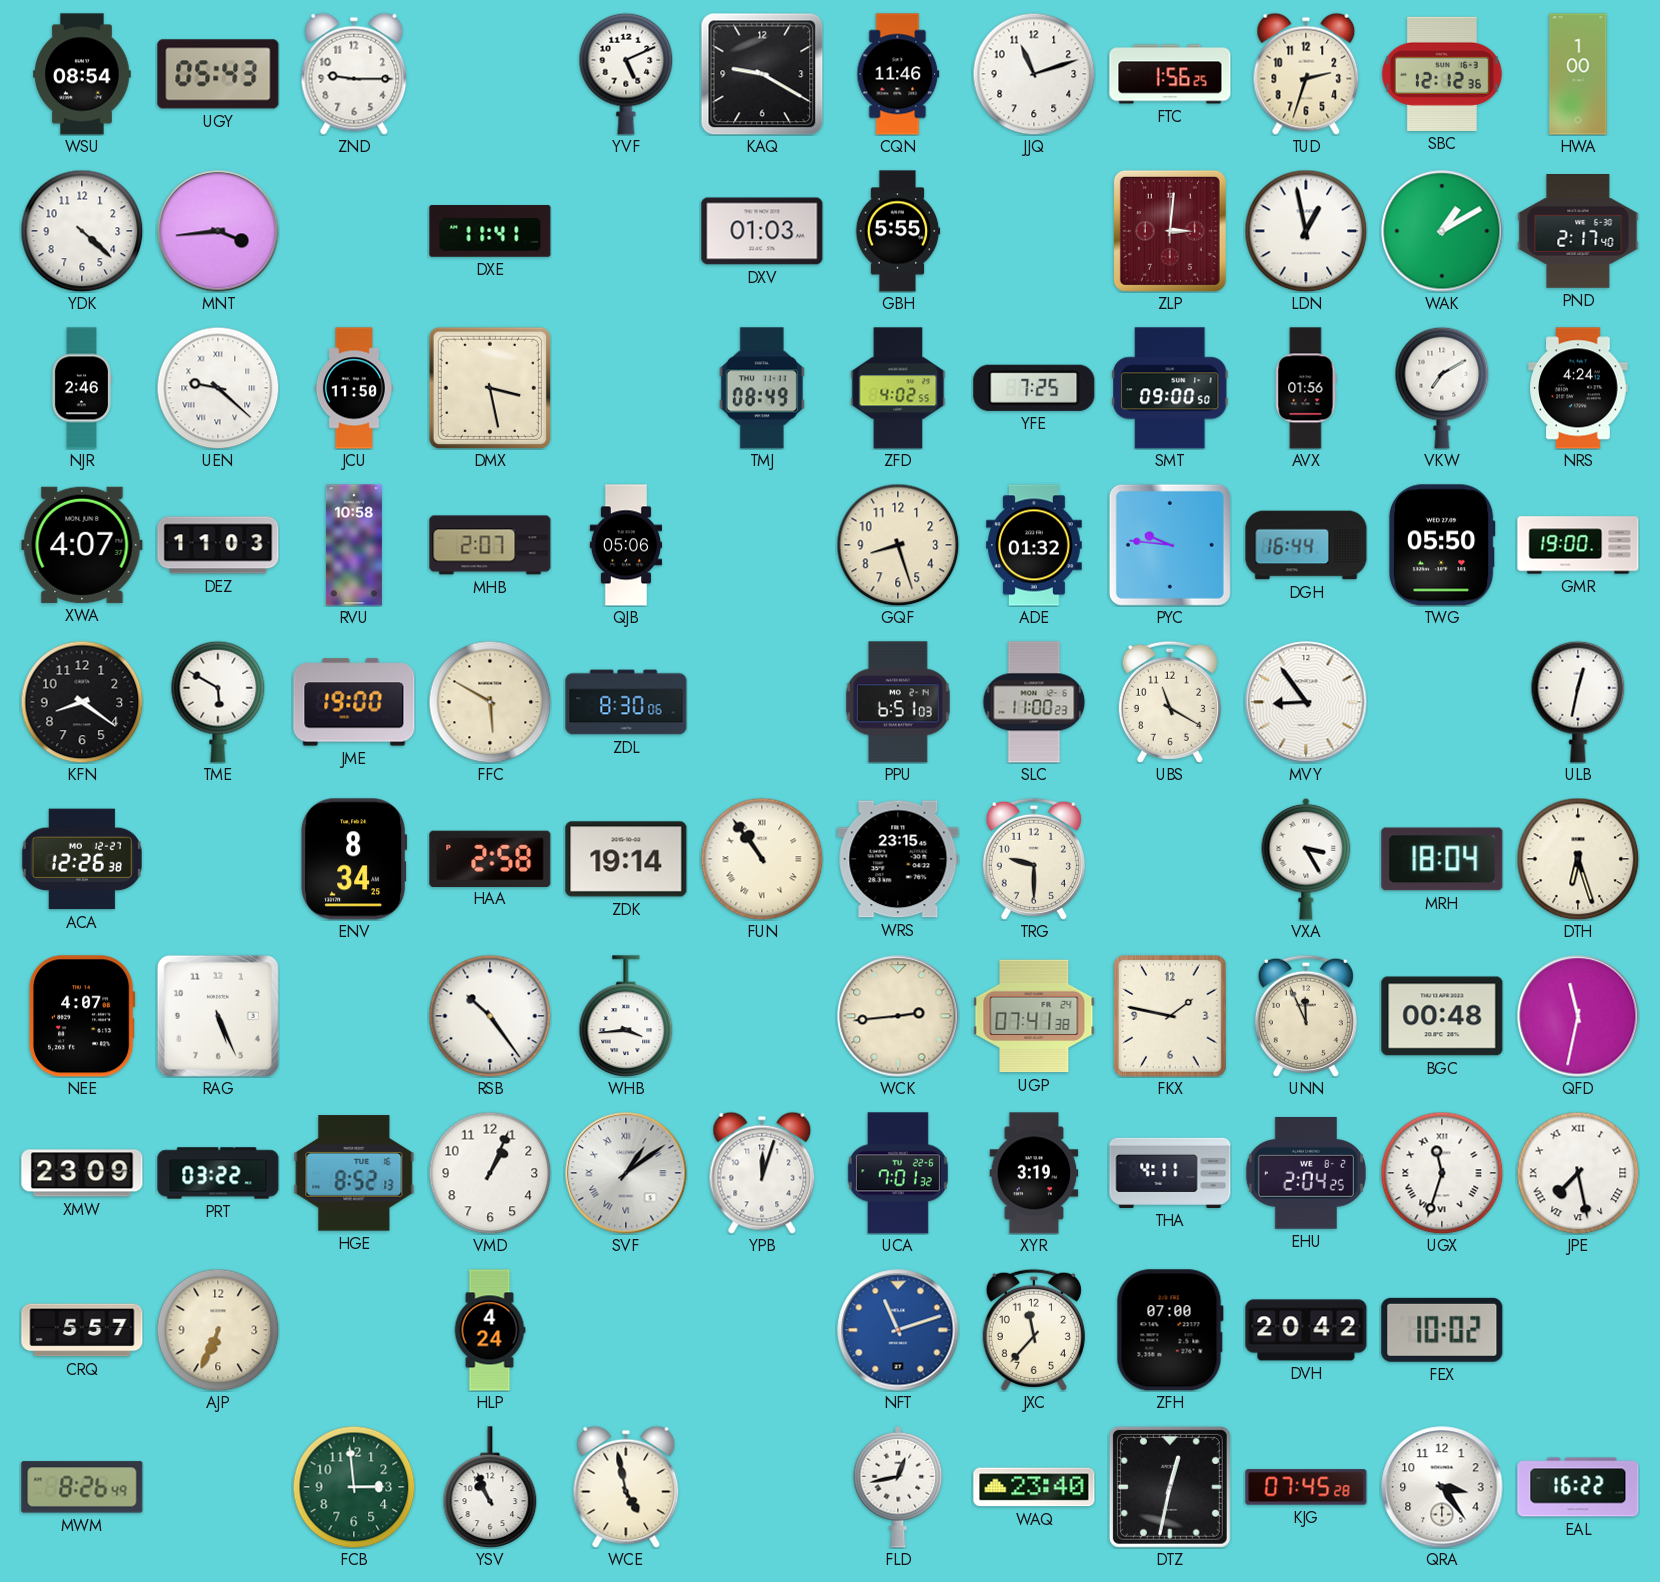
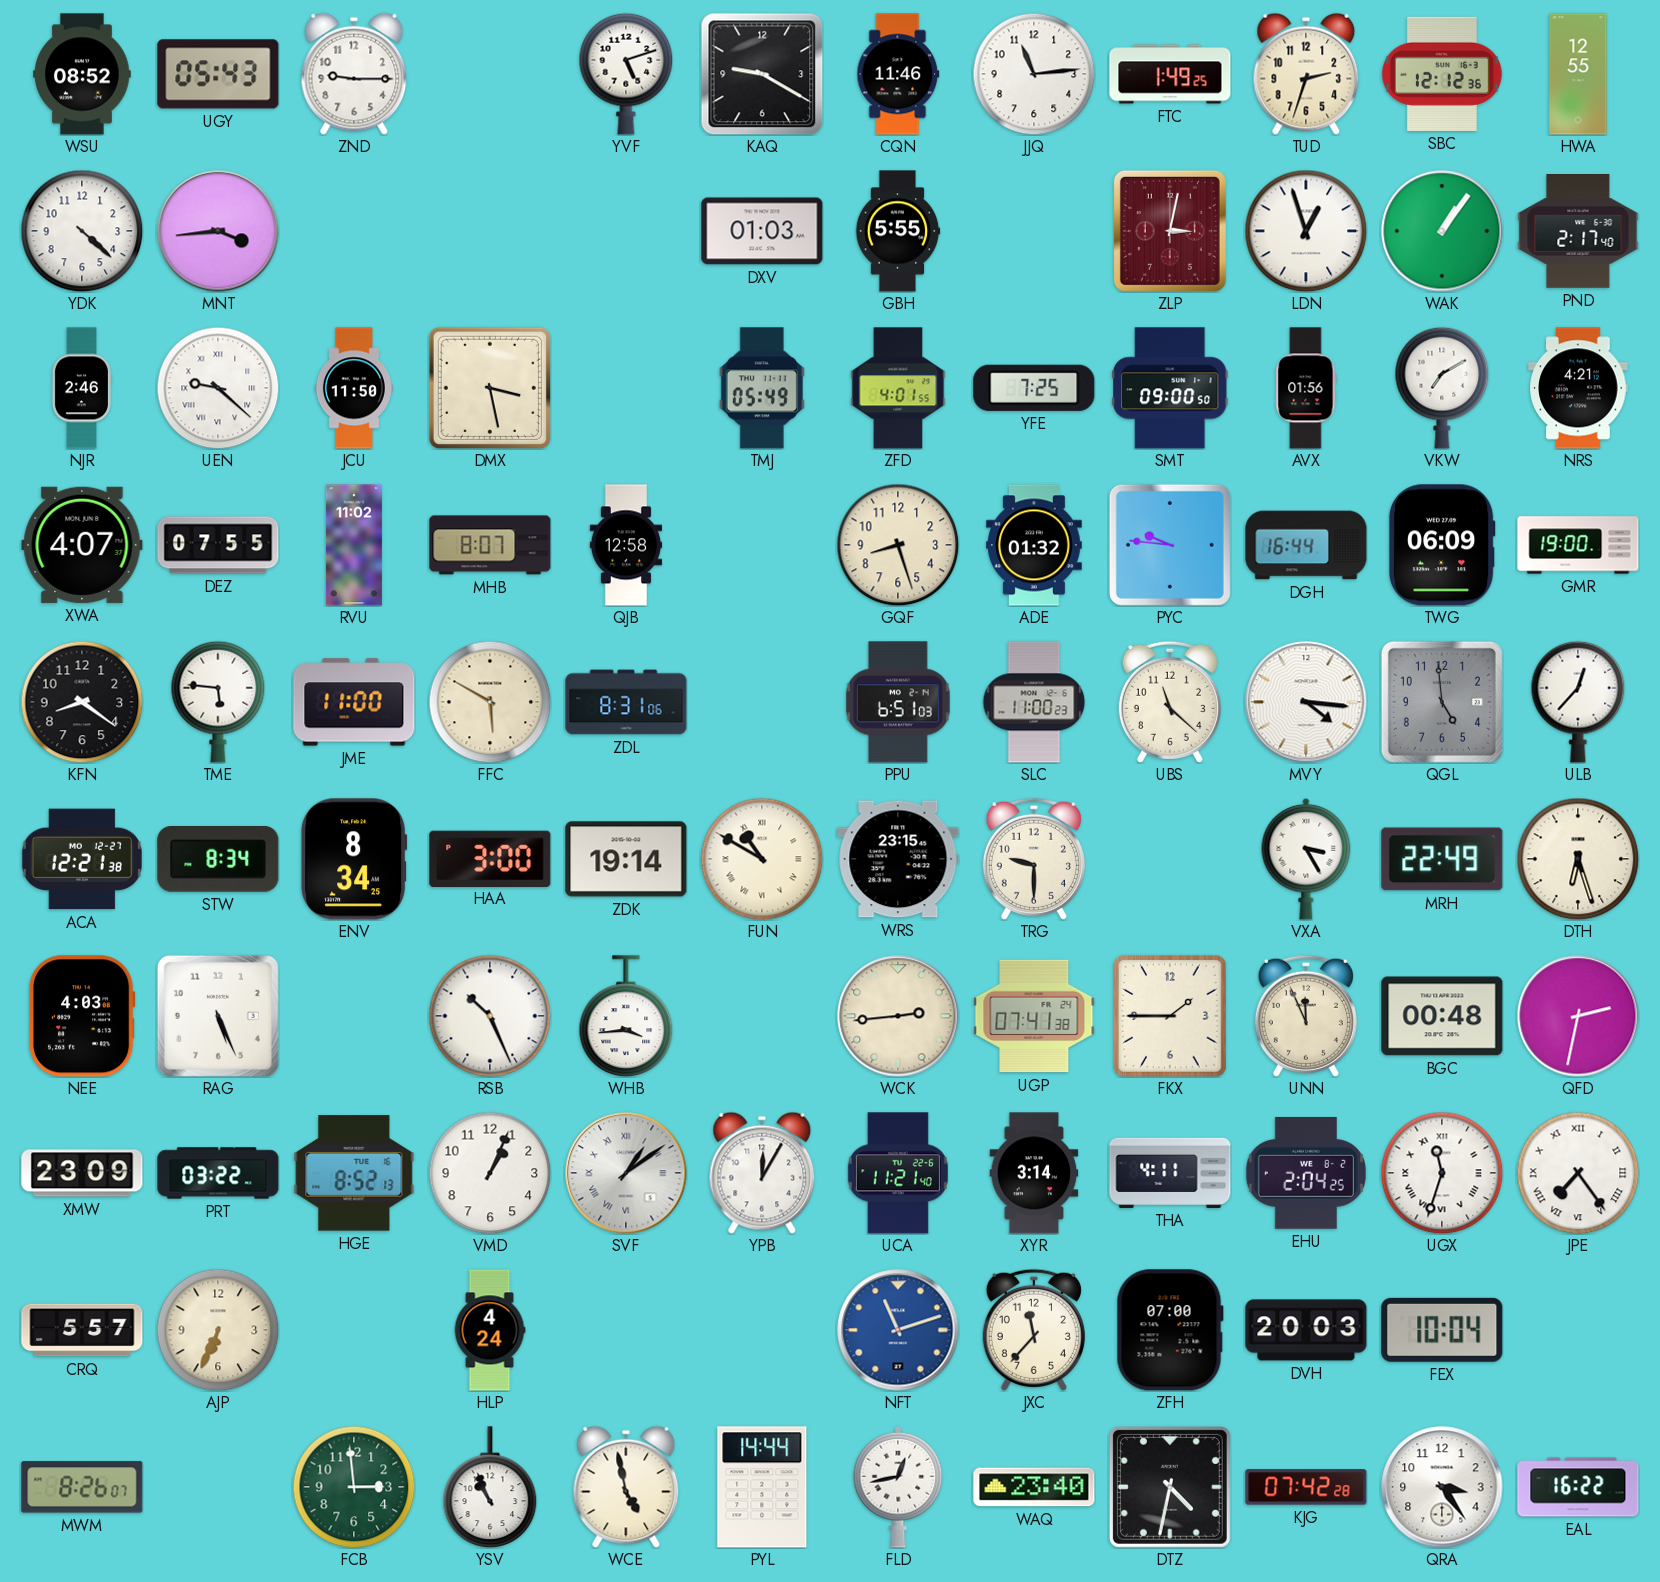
WSU: 08:54 -> 08:52 (82, 74)
YVF: 5:11 -> 5:12 (626, 74)
JJQ: 11:12 -> 11:14 (1034, 74)
FTC: 1:56 -> 1:49 (1170, 74)
HWA: 1:00 -> 12:55 (1578, 74)
DXE: 11:41 -> none (490, 231)
ZLP: 3:01 -> 3:02 (1170, 231)
LDN: 12:58 -> 12:57 (1306, 231)
WAK: 1:10 -> 1:06 (1442, 231)
TMJ: 08:49 -> 05:49 (762, 388)
ZFD: 4:02 -> 4:01 (898, 388)
NRS: 4:24 -> 4:21 (1578, 388)
DEZ: 11:03 -> 07:55 (218, 545)
RVU: 10:58 -> 11:02 (354, 545)
MHB: 2:07 -> 8:07 (490, 545)
QJB: 05:06 -> 12:58 (626, 545)
TWG: 05:50 -> 06:09 (1442, 545)
TME: 5:50 -> 5:46 (218, 702)
JME: 19:00 -> 11:00 (354, 702)
ZDL: 8:30 -> 8:31 (626, 702)
UBS: 11:20 -> 11:22 (1170, 702)
MVY: 8:54 -> 4:16 (1306, 702)
QGL: none -> 4:59 (1442, 702)
ULB: 12:32 -> 12:37 (1578, 702)
ACA: 12:26 -> 12:21 (82, 859)
STW: none -> 8:34 (218, 859)
HAA: 2:58 -> 3:00 (490, 858)
FUN: 10:54 -> 10:50 (762, 859)
MRH: 18:04 -> 22:49 (1442, 859)
NEE: 4:07 -> 4:03 (82, 1016)
RSB: 10:24 -> 10:26 (490, 1016)
FKX: 1:47 -> 1:45 (1170, 1016)
QFD: 11:32 -> 2:32 (1578, 1016)
YPB: 12:03 -> 12:05 (762, 1173)
UCA: 7:01 -> 11:21 (898, 1173)
XYR: 3:19 -> 3:14 (1034, 1173)
JPE: 7:28 -> 7:24 (1578, 1173)
DVH: 20:42 -> 20:03 (1306, 1330)
FEX: 10:02 -> 10:04 (1442, 1330)
MWM: 8:26:49 -> 8:26:07 (82, 1487)
PYL: none -> 14:44 (762, 1487)
DTZ: 12:32 -> 4:32 (1170, 1487)
KJG: 07:45 -> 07:42 (1306, 1487)
